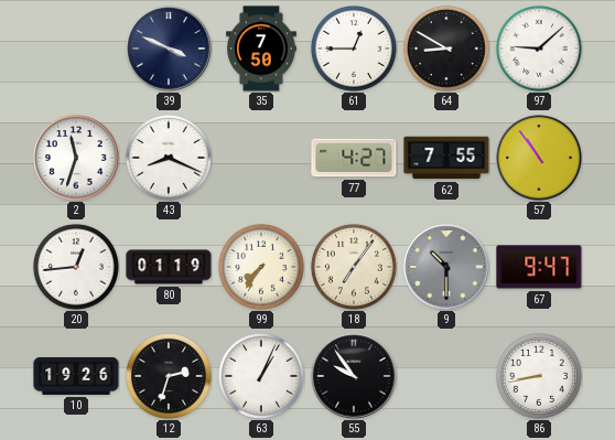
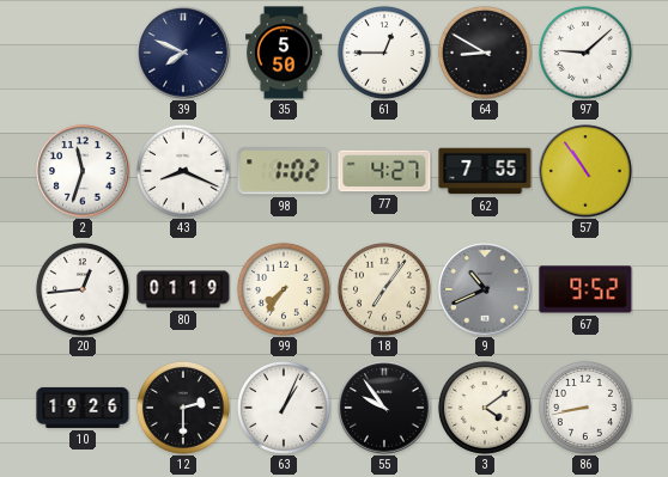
39: 3:49 -> 7:49 (183, 53)
35: 7:50 -> 5:50 (285, 53)
98: none -> 1:02 (284, 171)
9: 10:30 -> 10:41 (485, 289)
67: 9:47 -> 9:52 (585, 289)
12: 2:33 -> 2:30 (183, 408)
3: none -> 4:09 (485, 408)
